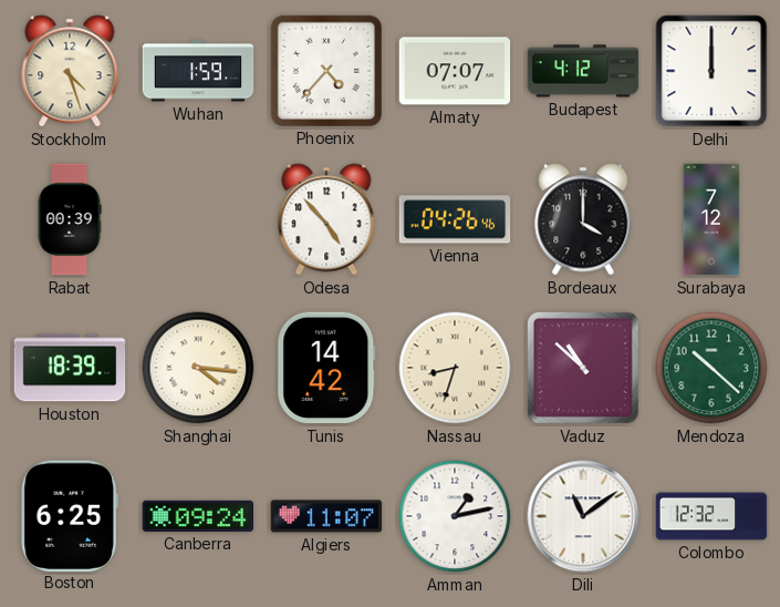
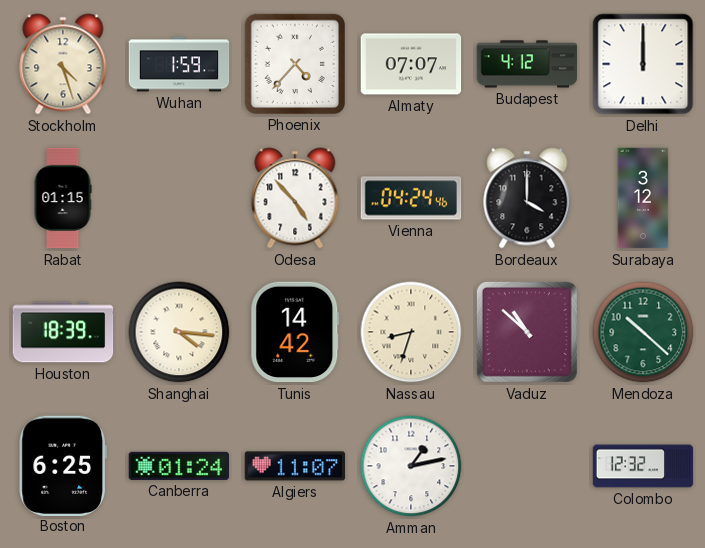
Rabat: 00:39 -> 01:15 (63, 198)
Vienna: 04:26 -> 04:24 (411, 198)
Surabaya: 7:12 -> 3:12 (643, 198)
Canberra: 09:24 -> 01:24 (179, 466)
Dili: 11:09 -> none (583, 516)
